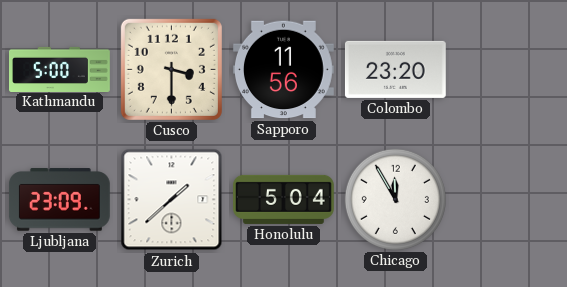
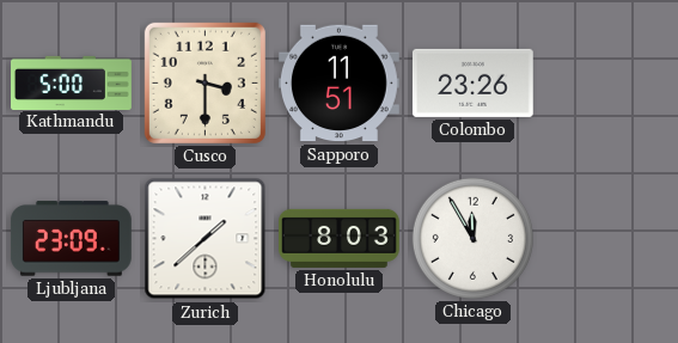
Sapporo: 11:56 -> 11:51 (338, 84)
Colombo: 23:20 -> 23:26 (472, 82)
Honolulu: 5:04 -> 8:03 (340, 238)
